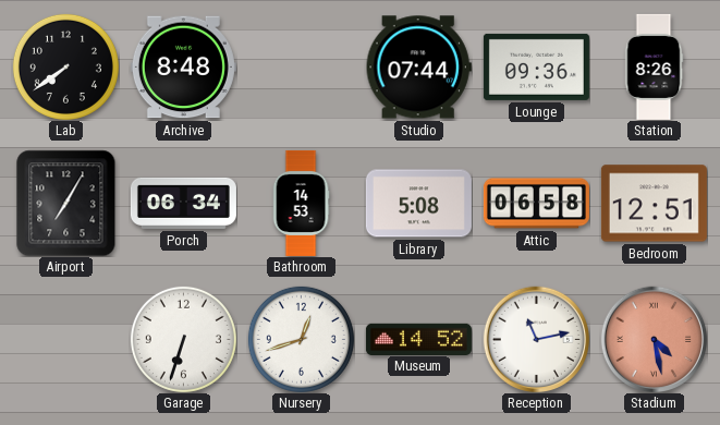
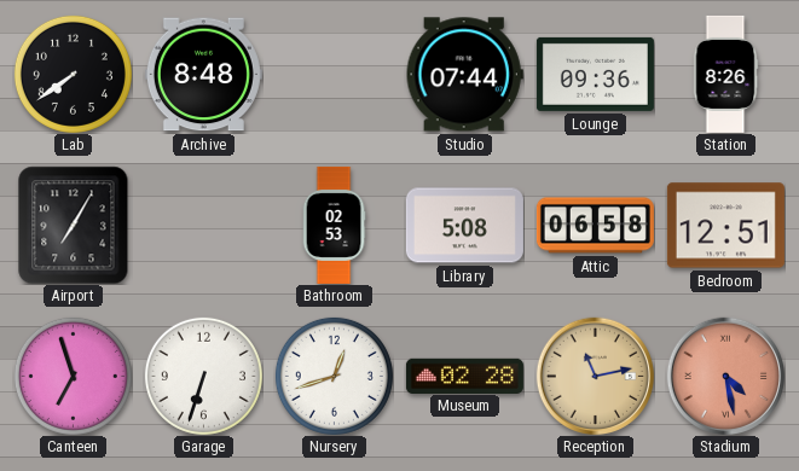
Porch: 06:34 -> none (183, 203)
Bathroom: 14:53 -> 02:53 (334, 225)
Canteen: none -> 6:57 (73, 376)
Museum: 14:52 -> 02:28 (464, 376)
Reception dial: white -> champagne (595, 376)
